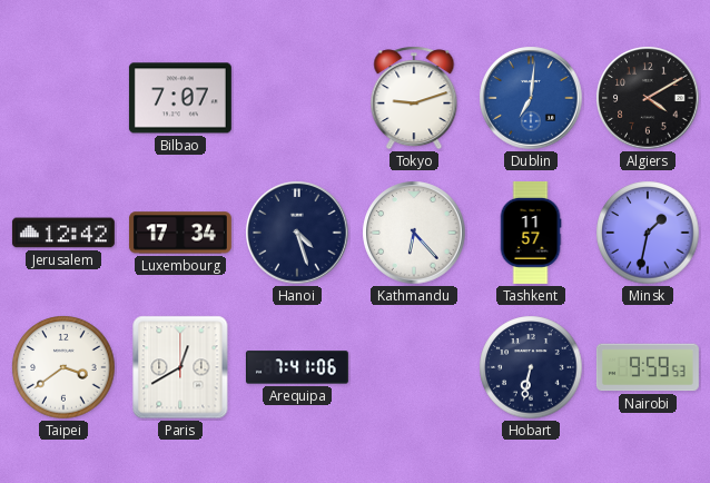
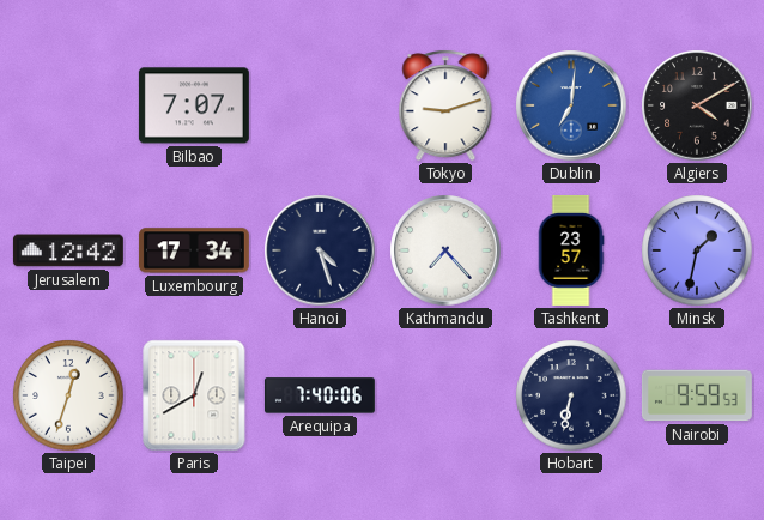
Kathmandu: 6:23 -> 7:23 (445, 250)
Tashkent: 11:57 -> 23:57 (571, 250)
Taipei: 3:39 -> 12:33 (68, 395)
Arequipa: 7:41 -> 7:40 (320, 395)
